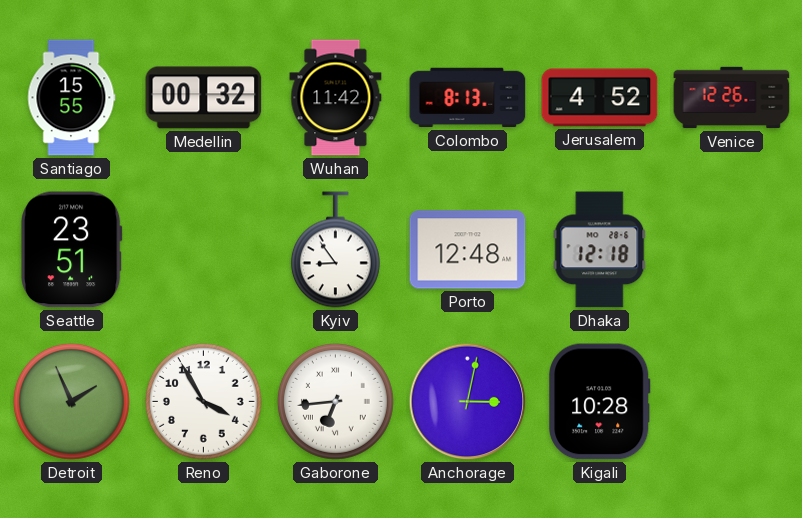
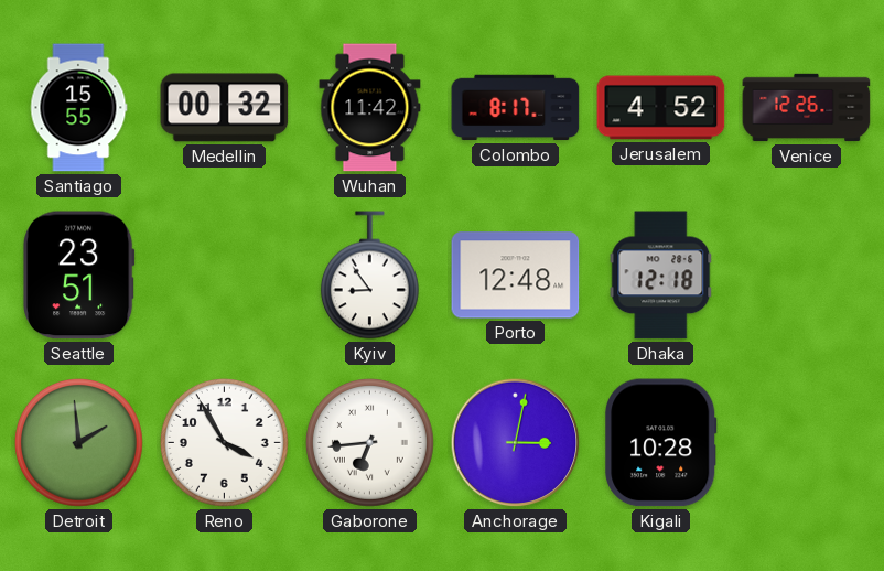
Colombo: 8:13 -> 8:17 (516, 108)
Detroit: 1:56 -> 1:59 (78, 442)
